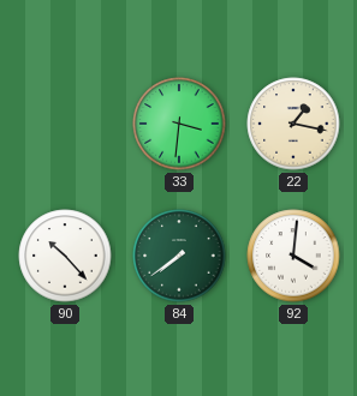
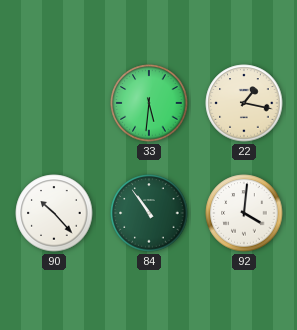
33: 3:31 -> 5:31 (149, 103)
84: 7:39 -> 10:54 (149, 213)
